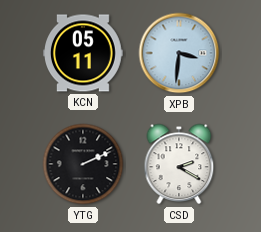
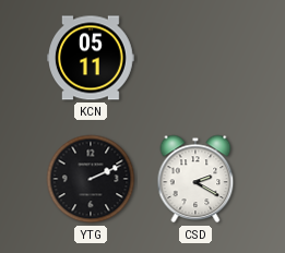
XPB: 3:31 -> none (179, 53)
